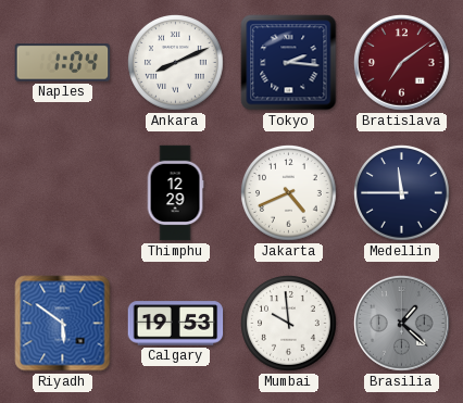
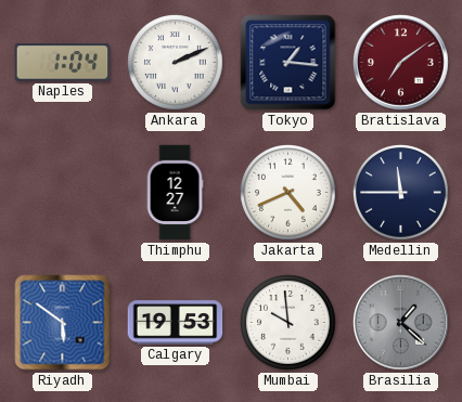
Ankara: 8:11 -> 2:11 (176, 63)
Tokyo: 2:16 -> 1:16 (288, 63)
Thimphu: 12:29 -> 12:27 (175, 193)
